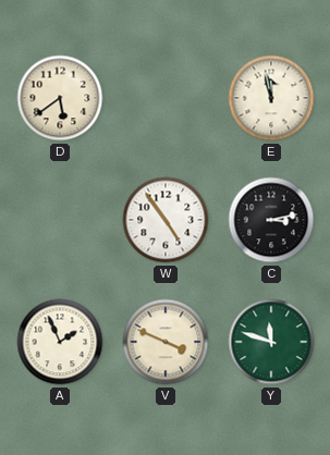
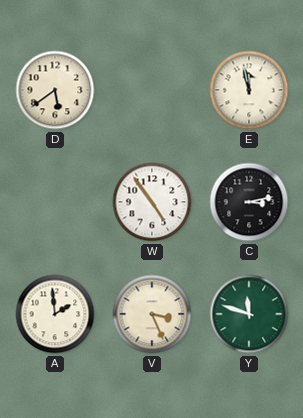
A: 1:56 -> 1:59 (55, 314)
V: 3:49 -> 3:26 (152, 314)
